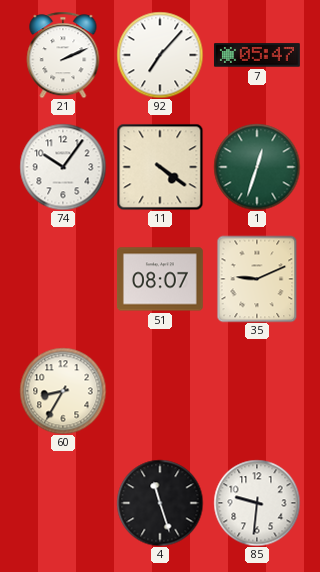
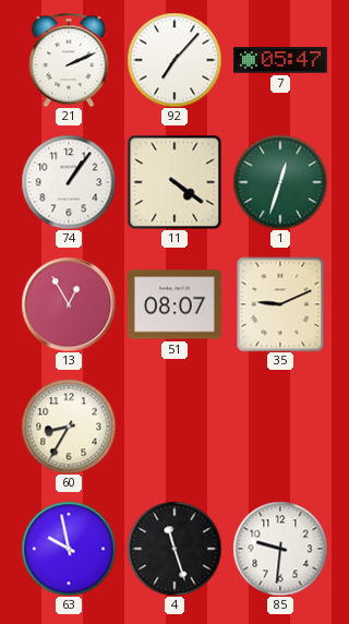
74: 10:06 -> 1:06 (69, 182)
13: none -> 12:55 (69, 304)
63: none -> 9:58 (69, 549)
